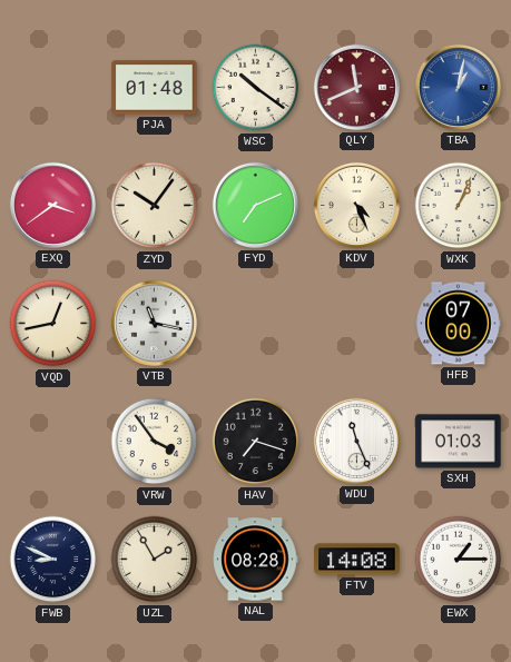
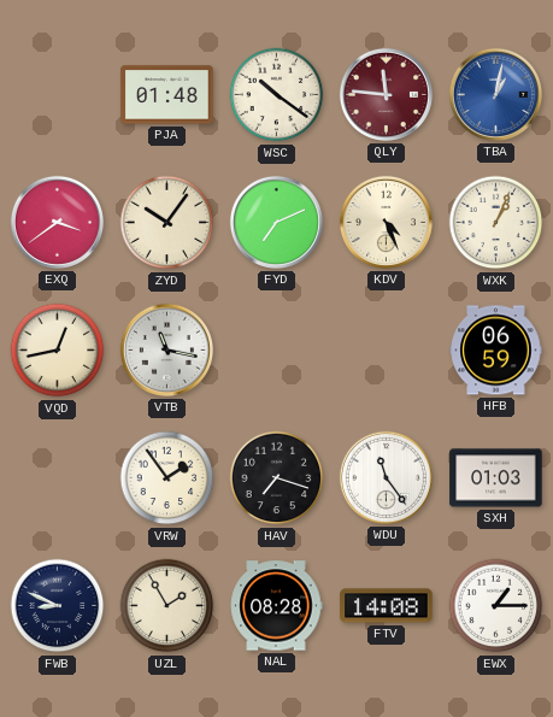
QLY: 11:41 -> 11:46 (386, 94)
HFB: 07:00 -> 06:59 (496, 351)
VRW: 3:54 -> 1:54 (167, 478)
WDU: 11:26 -> 11:24 (386, 477)
